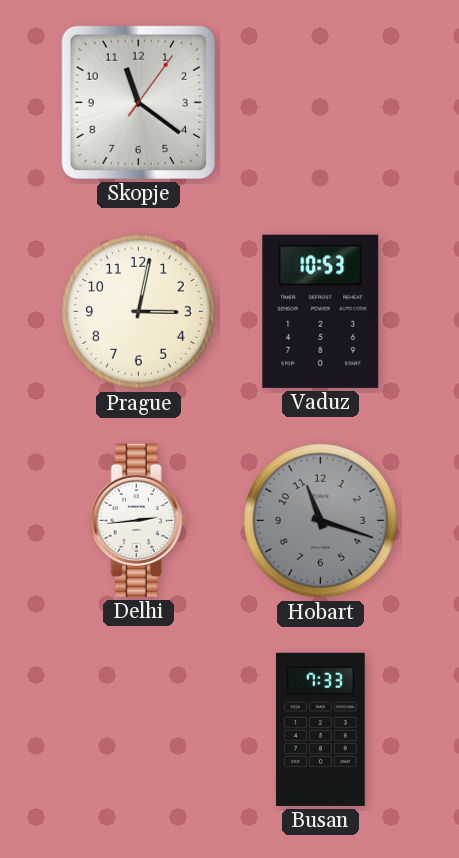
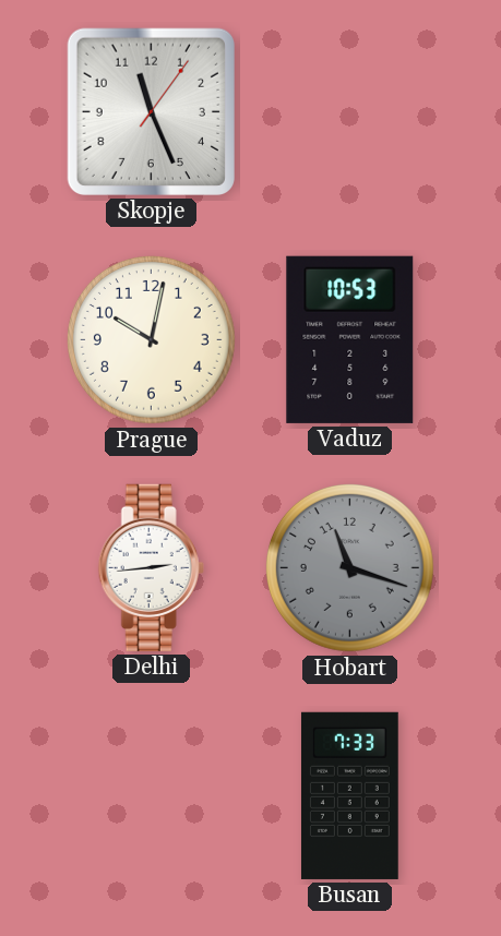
Skopje: 11:21 -> 11:26 (151, 111)
Prague: 3:02 -> 10:02 (151, 339)
